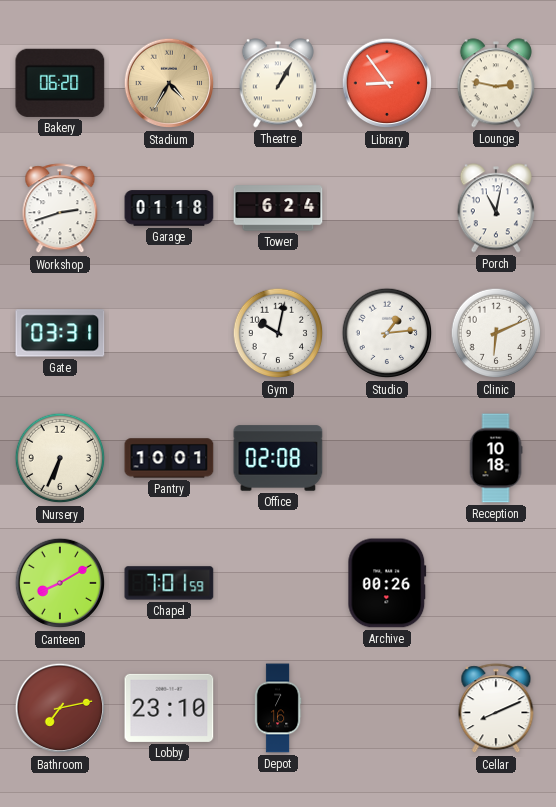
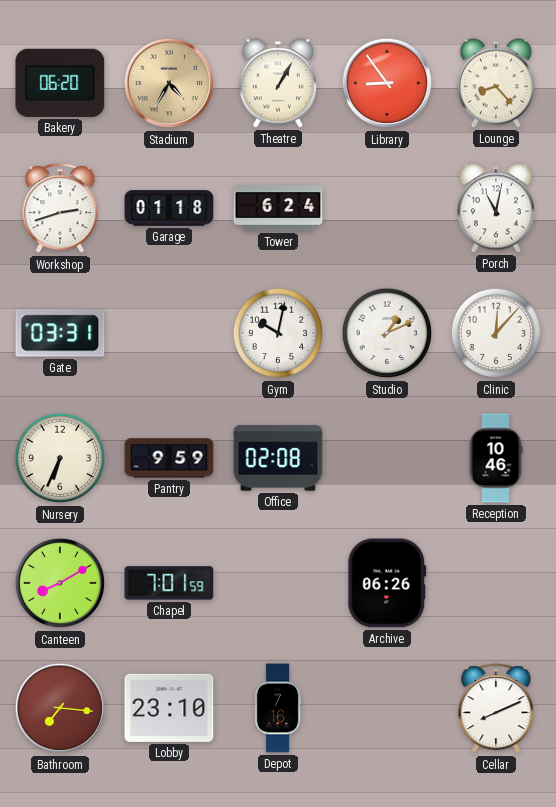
Lounge: 2:47 -> 8:23 (496, 83)
Studio: 1:14 -> 1:11 (387, 333)
Clinic: 6:11 -> 12:07 (496, 333)
Pantry: 10:01 -> 9:59 (169, 458)
Reception: 10:18 -> 10:46 (496, 458)
Archive: 00:26 -> 06:26 (387, 583)
Bathroom: 7:13 -> 7:16 (60, 708)
